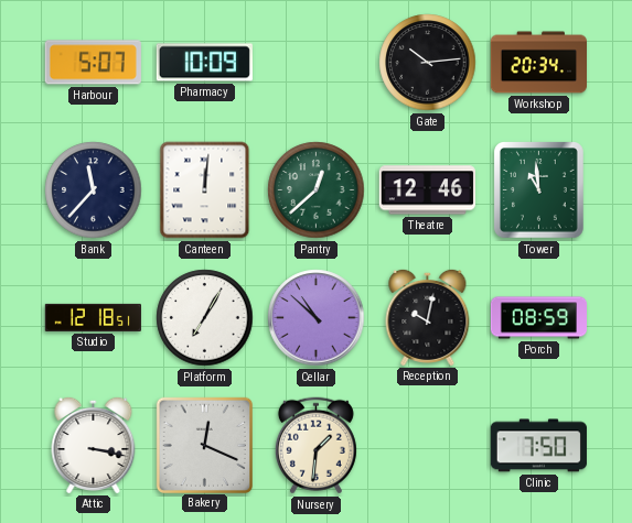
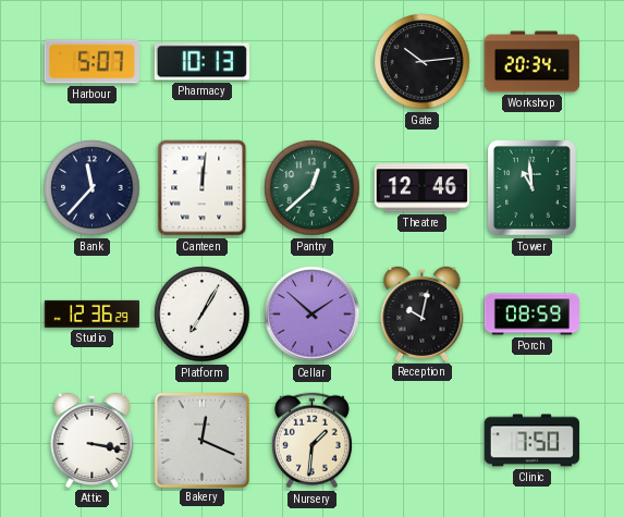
Pharmacy: 10:09 -> 10:13 (201, 62)
Studio: 12:18 -> 12:36 (91, 313)
Cellar: 10:52 -> 1:52 (313, 315)
